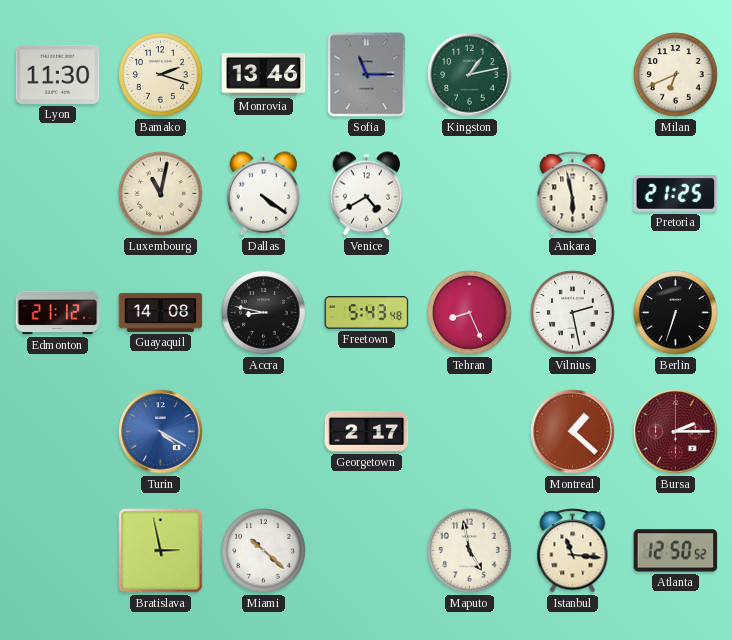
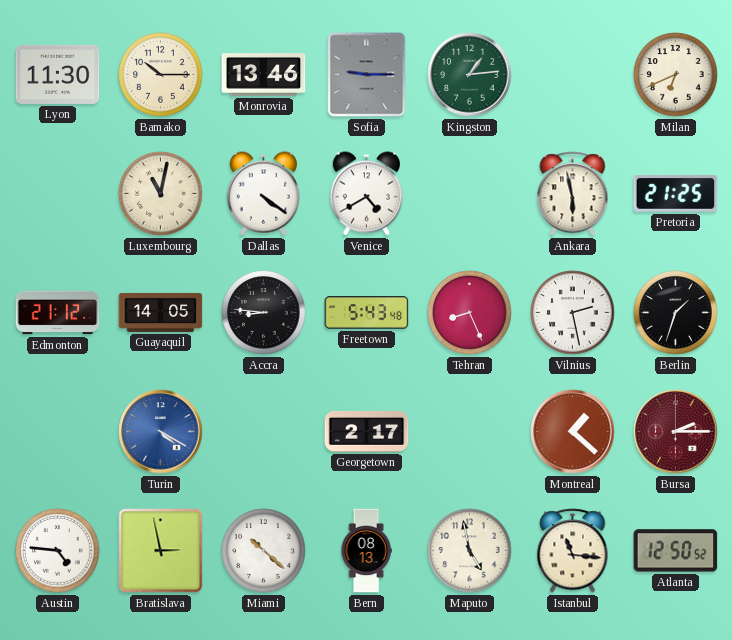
Bamako: 2:18 -> 10:15 (161, 75)
Sofia: 11:15 -> 9:15 (367, 75)
Kingston: 1:13 -> 1:14 (470, 75)
Guayaquil: 14:08 -> 14:05 (161, 312)
Accra: 8:47 -> 8:46 (264, 313)
Berlin: 6:33 -> 1:33 (676, 313)
Austin: none -> 4:46 (58, 551)
Bern: none -> 08:13 (366, 551)
